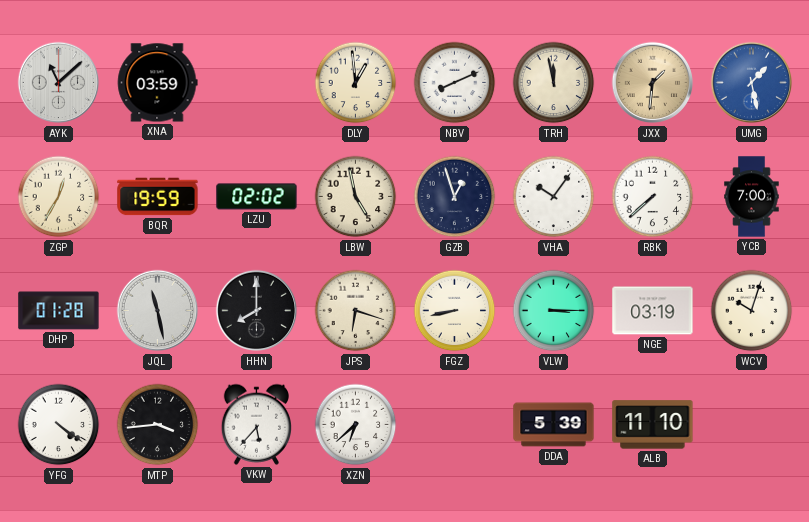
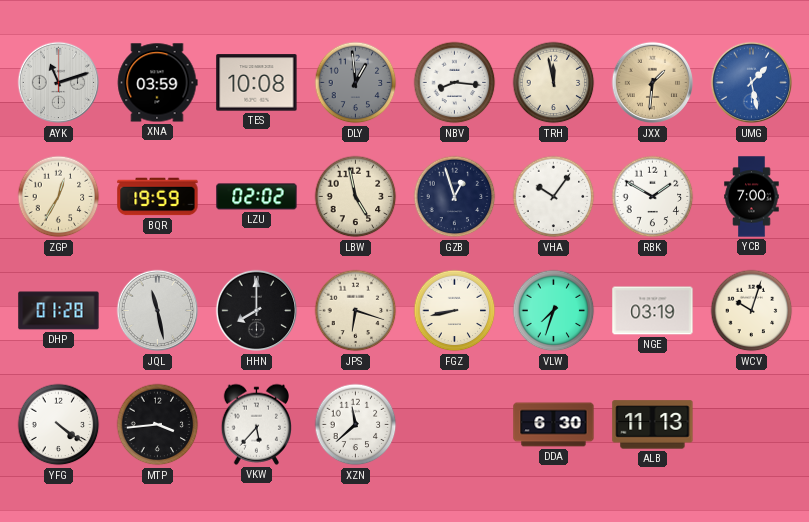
AYK: 11:08 -> 11:12 (59, 83)
TES: none -> 10:08 (257, 83)
DLY dial: cream -> grey (356, 83)
NBV: 8:11 -> 8:16 (455, 83)
RBK: 7:38 -> 1:50 (653, 197)
VLW: 3:15 -> 7:33 (554, 311)
XZN: 6:38 -> 11:38 (356, 425)
DDA: 5:39 -> 6:30 (554, 425)
ALB: 11:10 -> 11:13 (653, 425)
